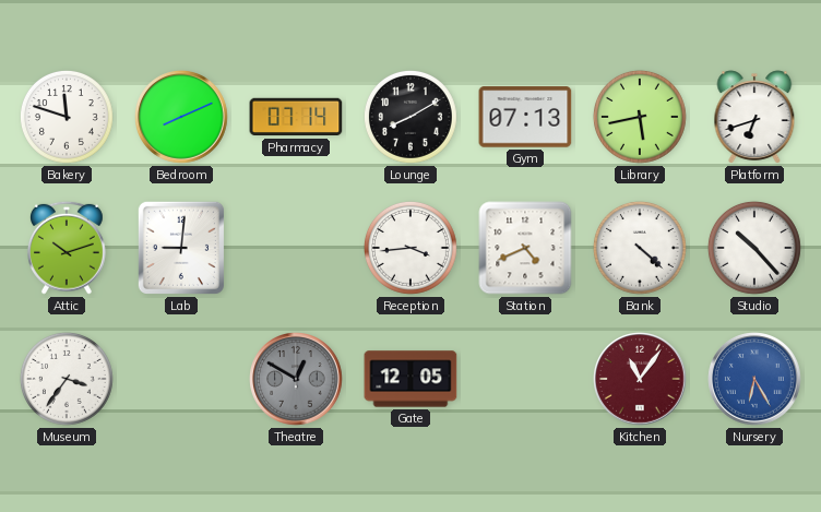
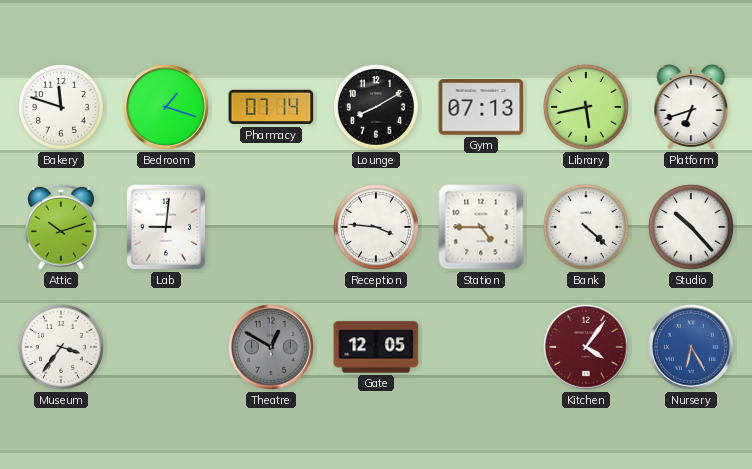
Bedroom: 8:11 -> 1:18 (166, 107)
Reception: 3:44 -> 3:46 (376, 227)
Station: 4:41 -> 4:45 (481, 227)
Kitchen: 11:06 -> 4:06 (586, 347)
